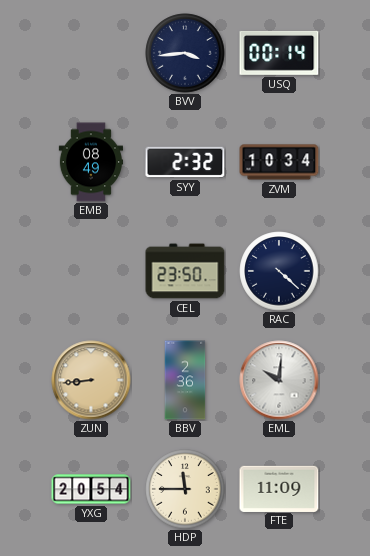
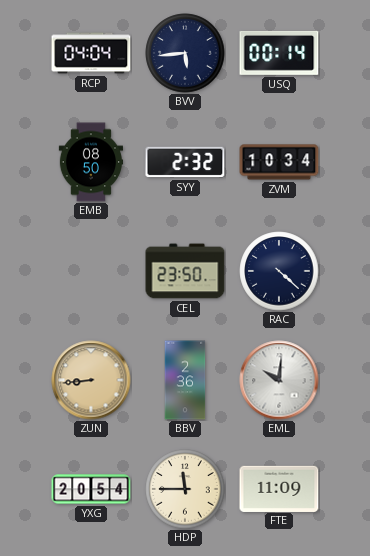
RCP: none -> 04:04 (91, 53)
BVV: 3:44 -> 5:44 (185, 53)
EMB: 08:49 -> 08:50 (91, 162)
